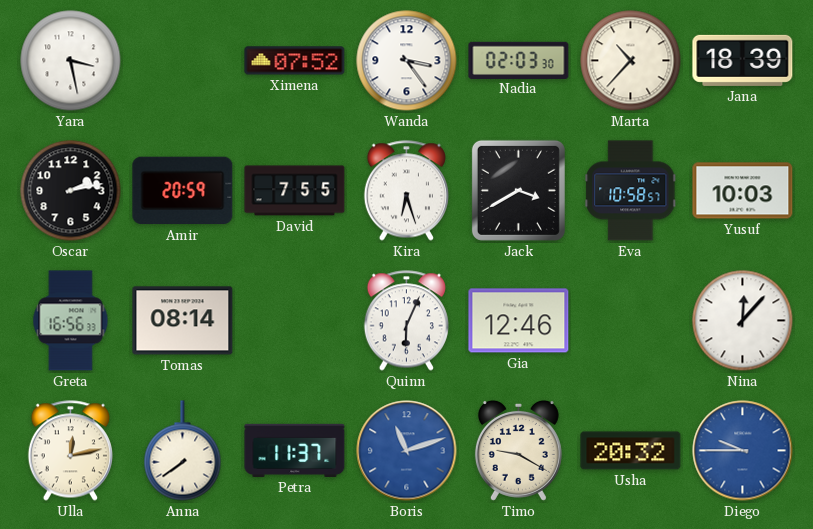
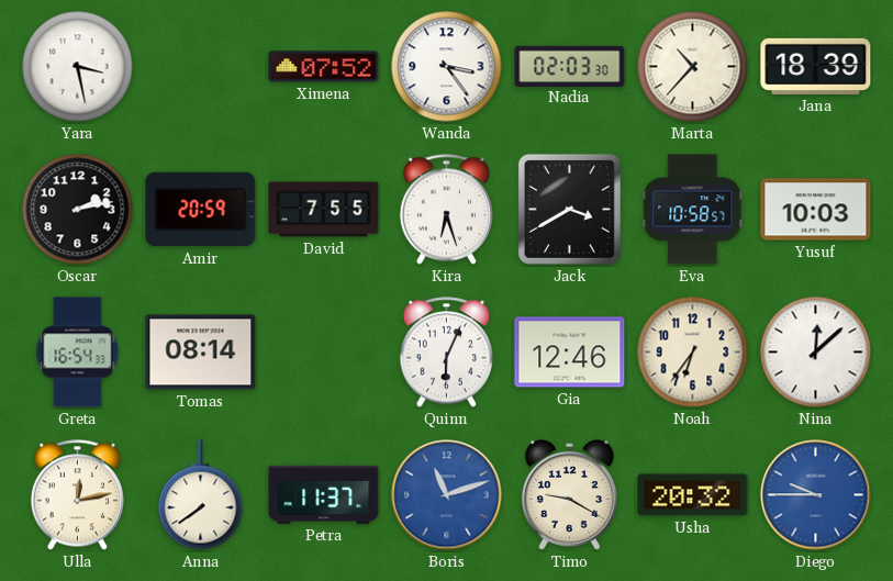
Greta: 16:56 -> 16:54 (78, 353)
Noah: none -> 6:36 (693, 353)
Nina: 12:07 -> 12:08 (816, 353)
